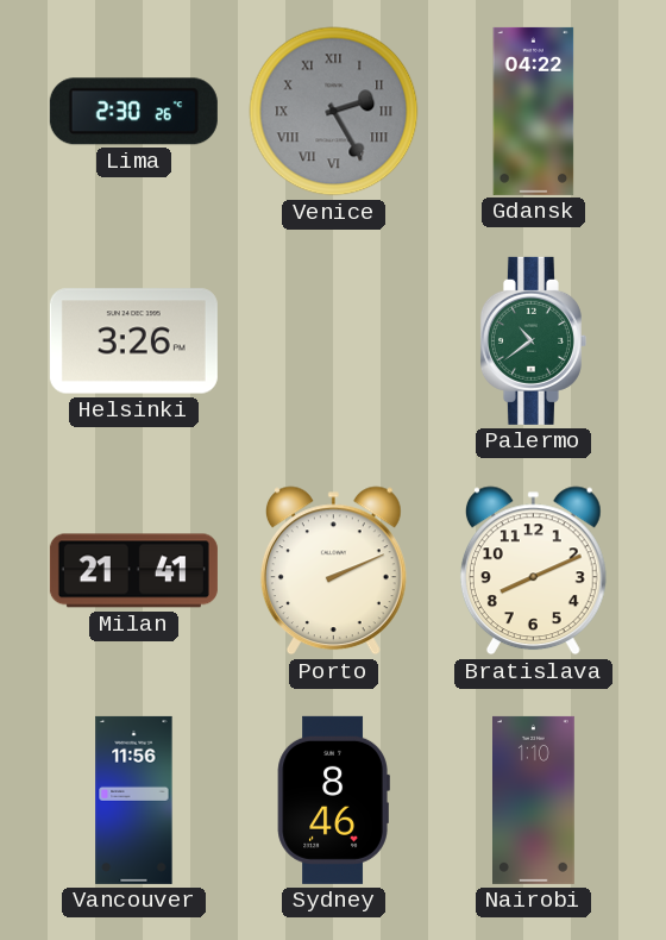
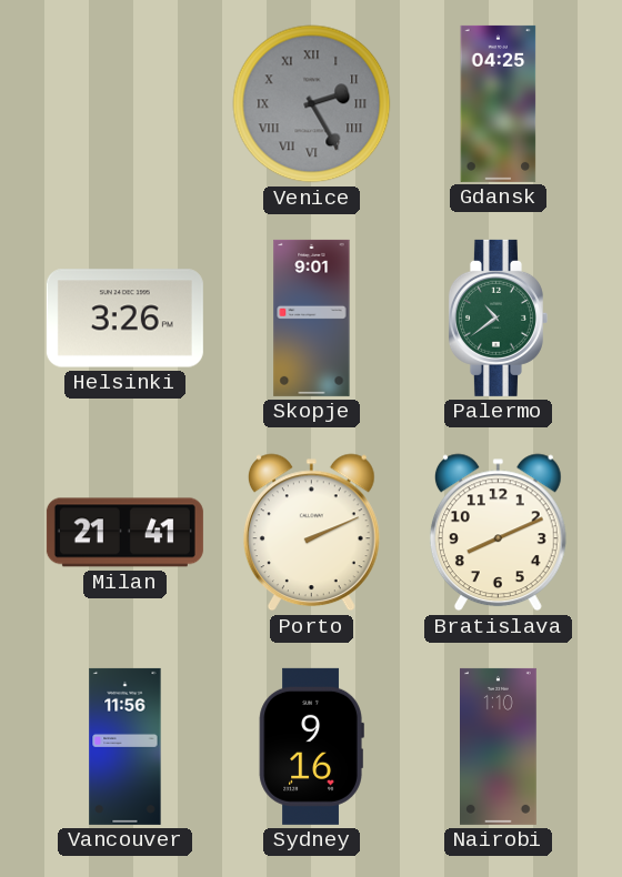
Lima: 2:30 -> none (133, 112)
Gdansk: 04:22 -> 04:25 (499, 103)
Skopje: none -> 9:01 (312, 317)
Sydney: 8:46 -> 9:16 (311, 746)
